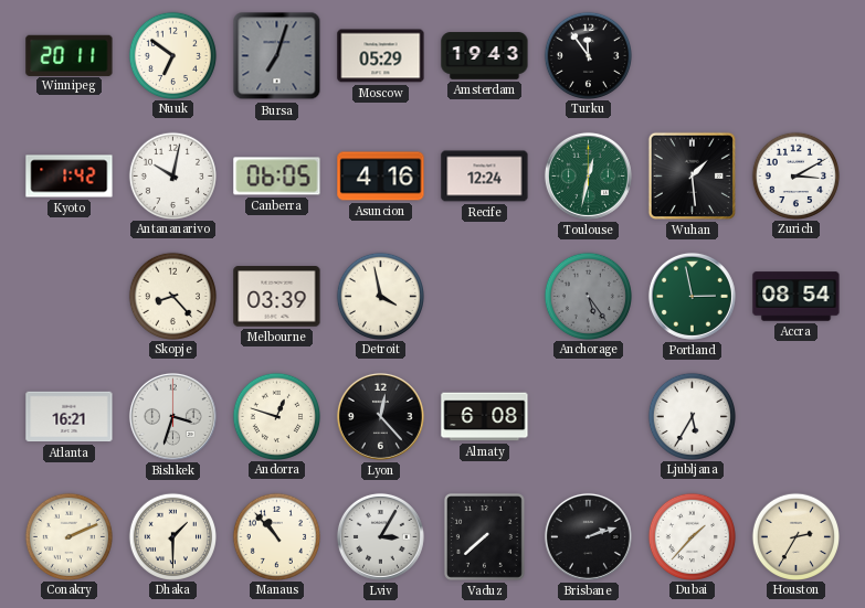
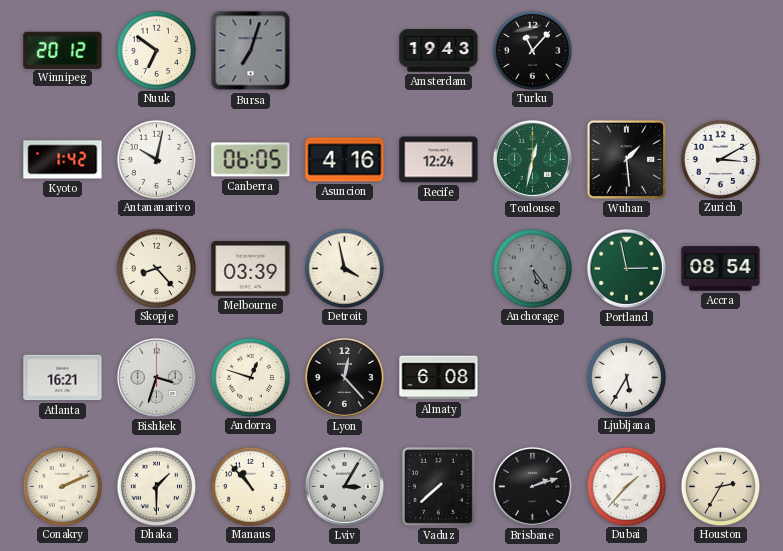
Winnipeg: 20:11 -> 20:12 (63, 50)
Moscow: 05:29 -> none (381, 56)
Turku: 11:54 -> 11:07 (532, 50)
